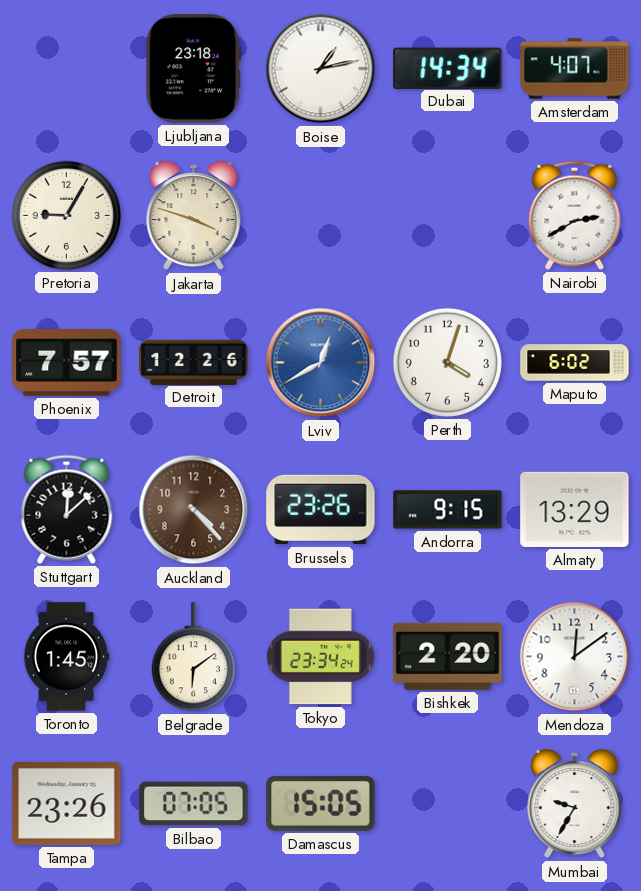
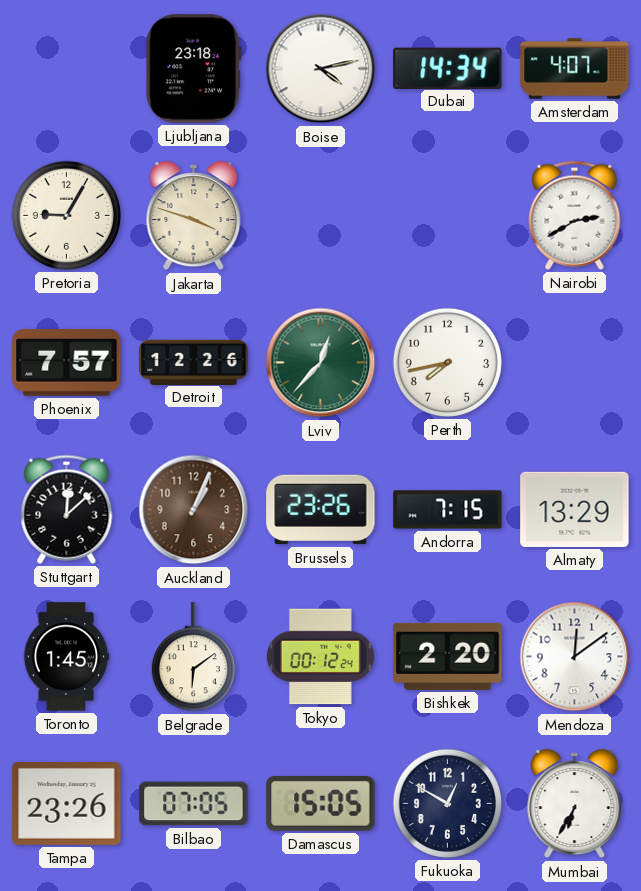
Boise: 1:13 -> 4:13 (321, 69)
Lviv: 12:40 -> 12:37 (321, 363)
Lviv dial: blue -> green (321, 363)
Perth: 4:03 -> 7:43 (447, 362)
Maputo: 6:02 -> none (575, 363)
Auckland: 4:23 -> 1:04 (194, 510)
Andorra: 9:15 -> 7:15 (448, 510)
Tokyo: 23:34 -> 00:12 (320, 657)
Fukuoka: none -> 12:50 (447, 803)
Mumbai: 9:35 -> 6:35 (575, 804)
